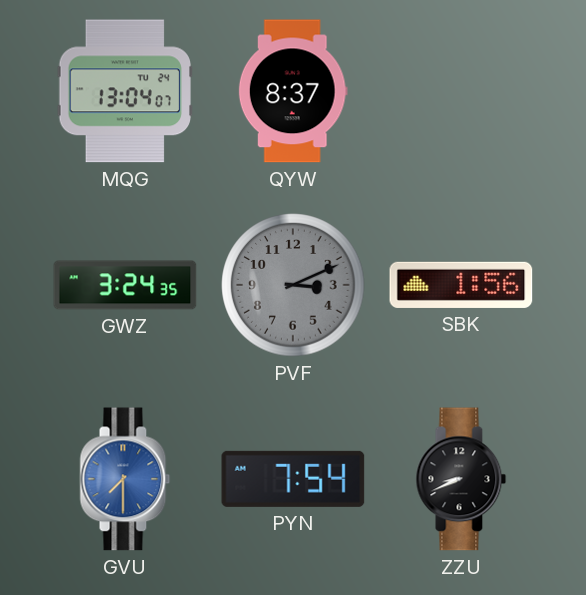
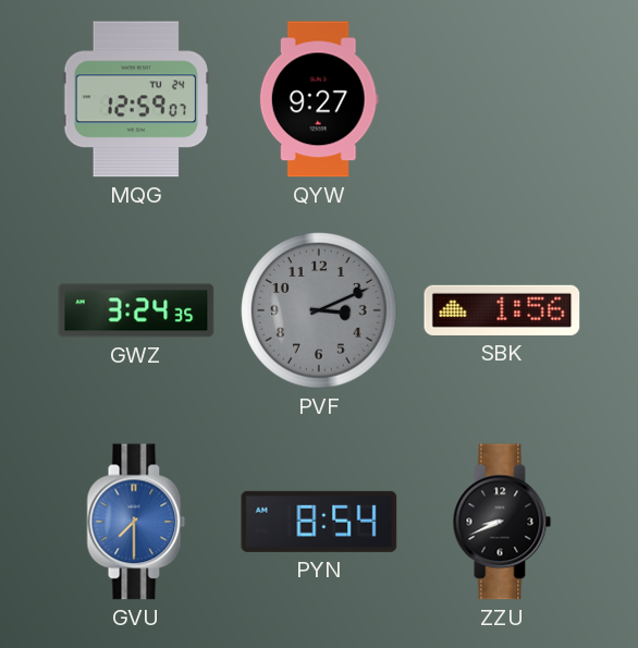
MQG: 13:04 -> 12:59 (136, 99)
QYW: 8:37 -> 9:27 (319, 99)
PYN: 7:54 -> 8:54 (319, 522)
